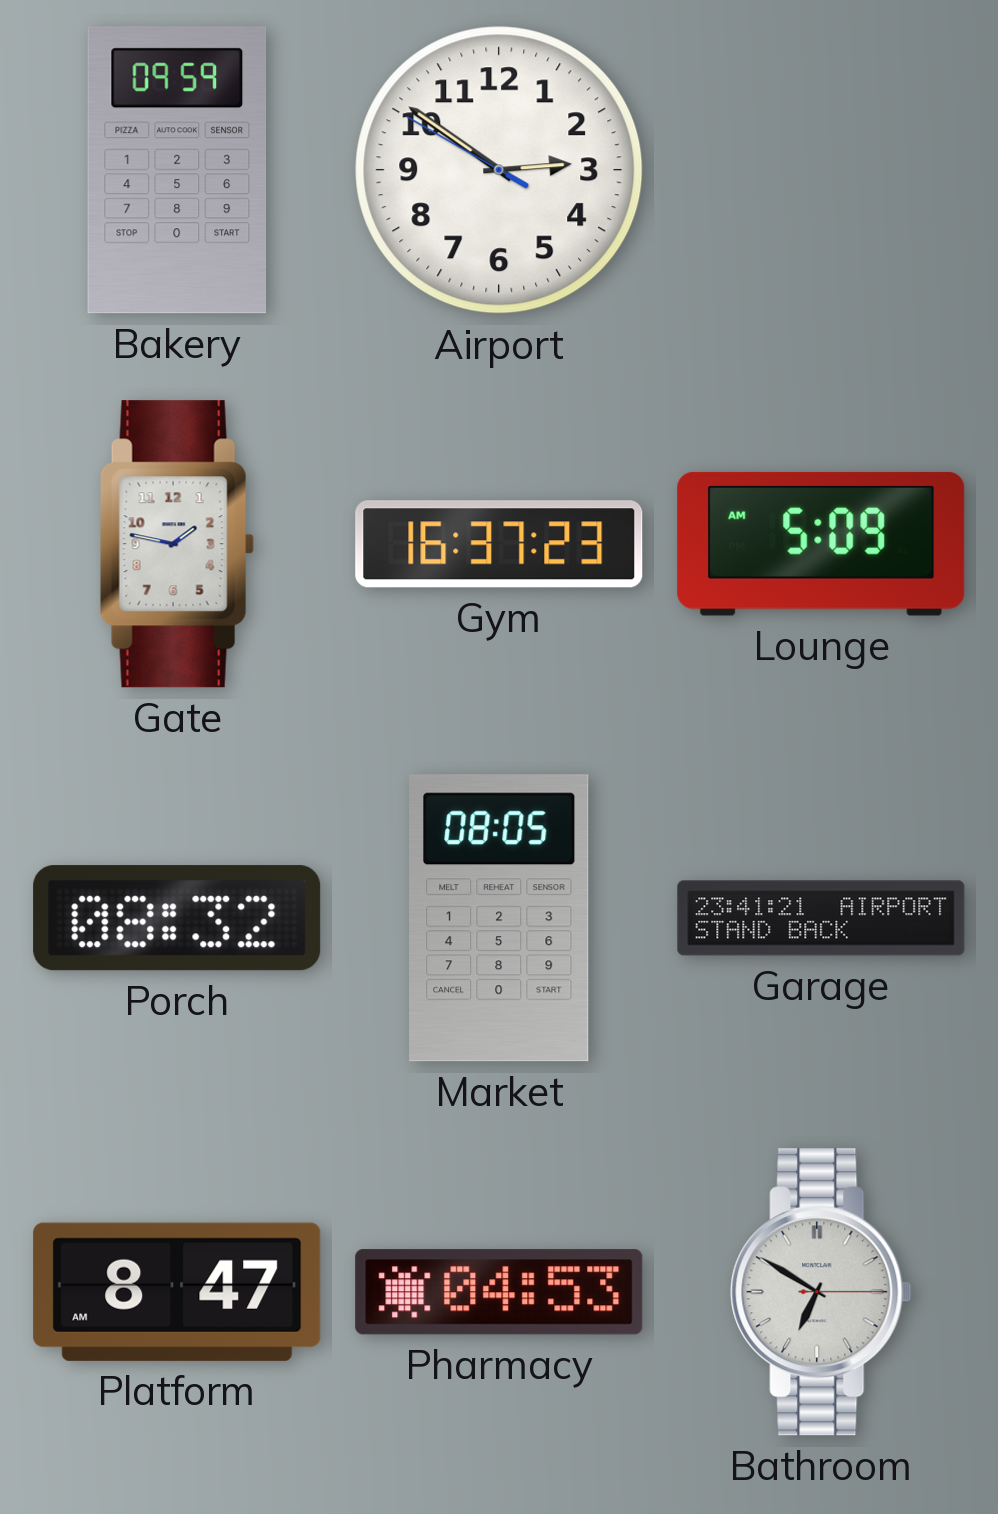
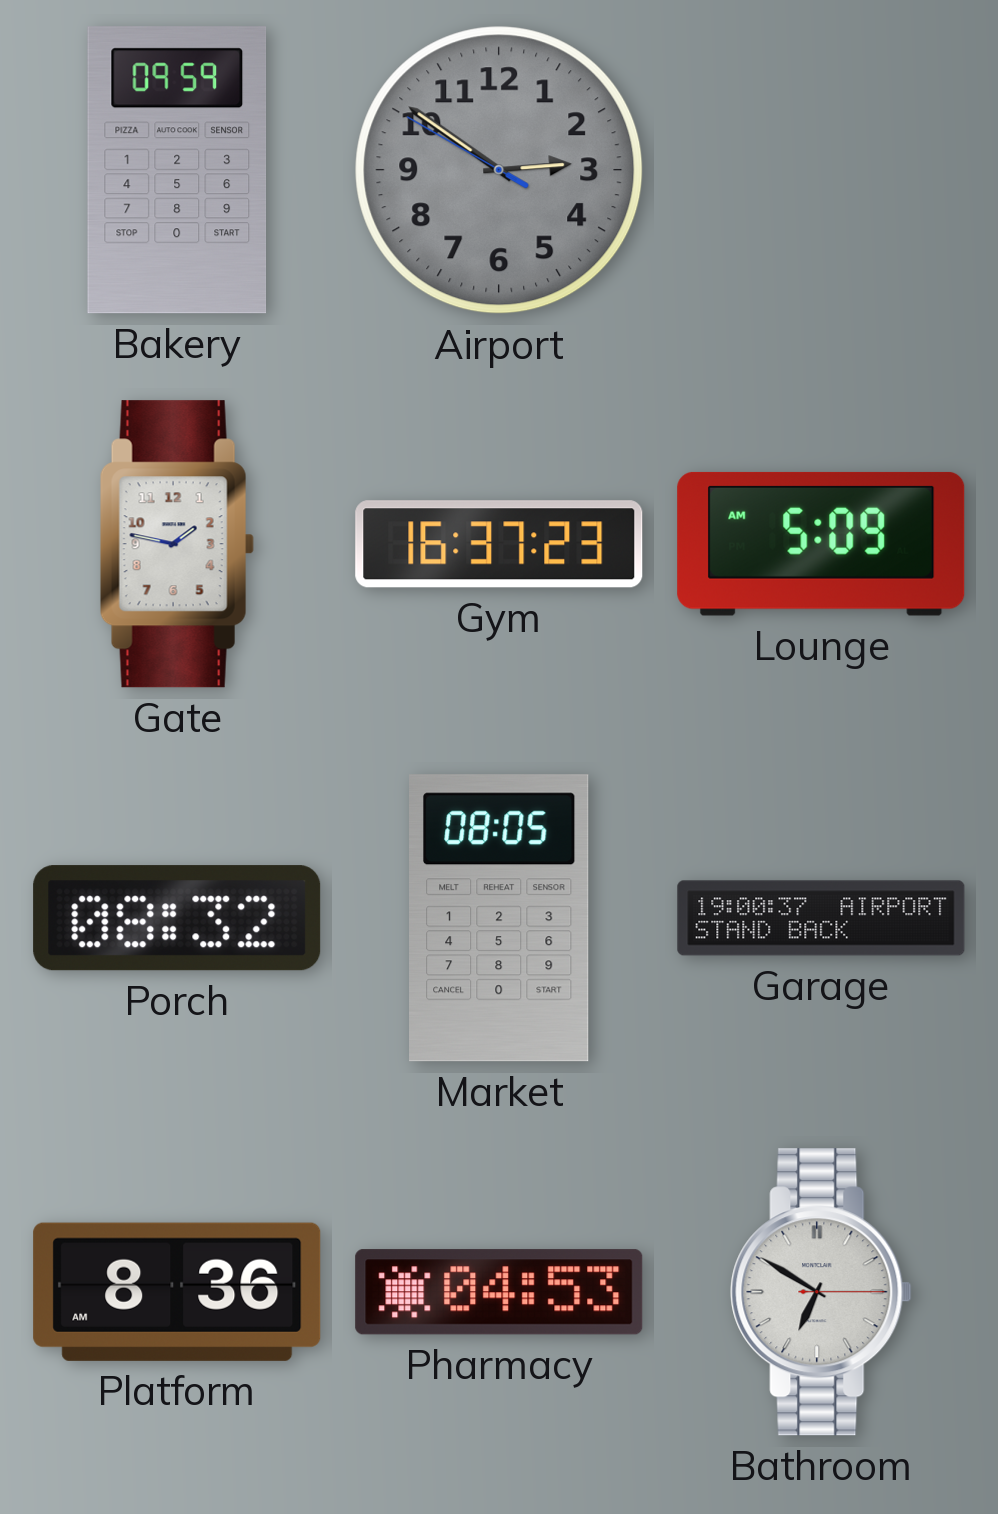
Airport dial: white -> grey (499, 170)
Garage: 23:41 -> 19:00 (821, 918)
Platform: 8:47 -> 8:36 (177, 1292)
